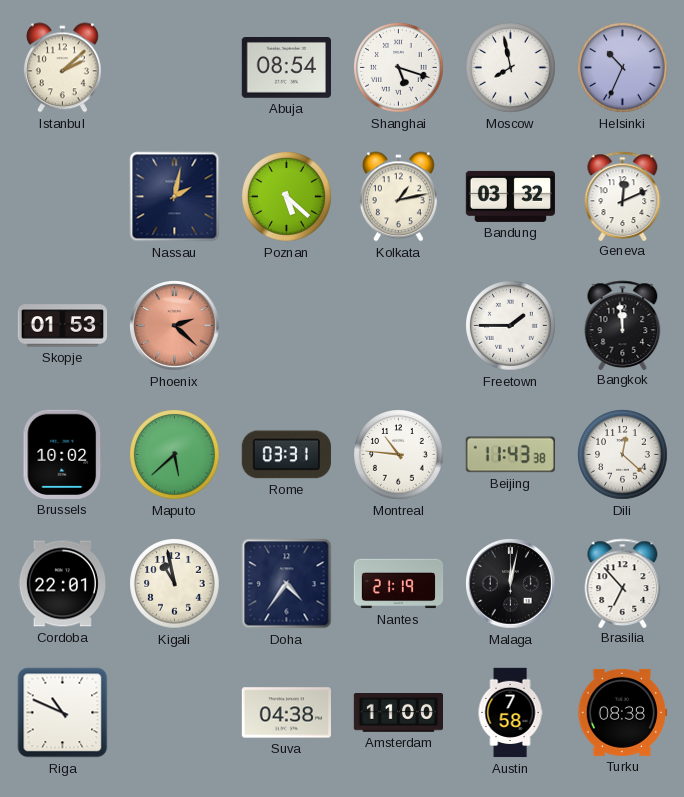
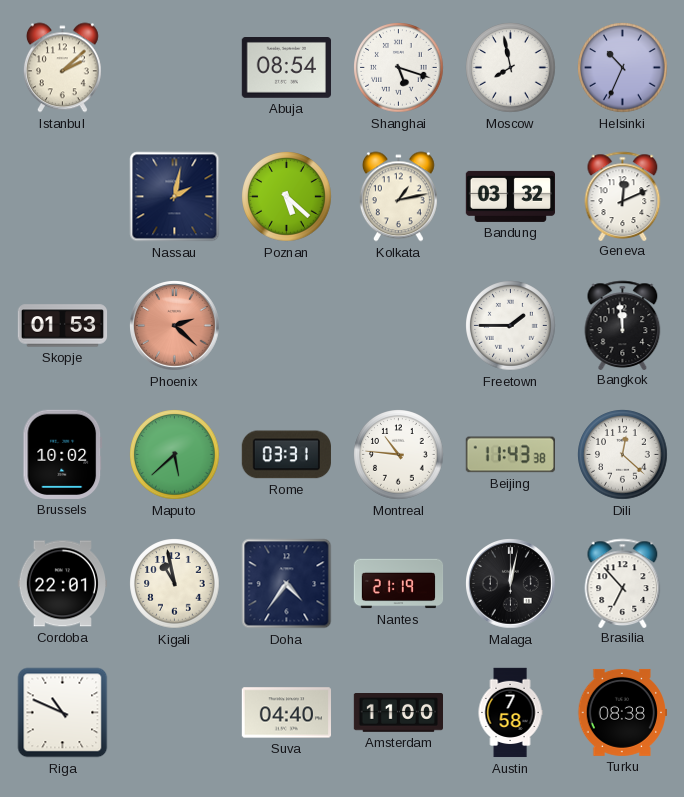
Suva: 04:38 -> 04:40 (286, 713)
